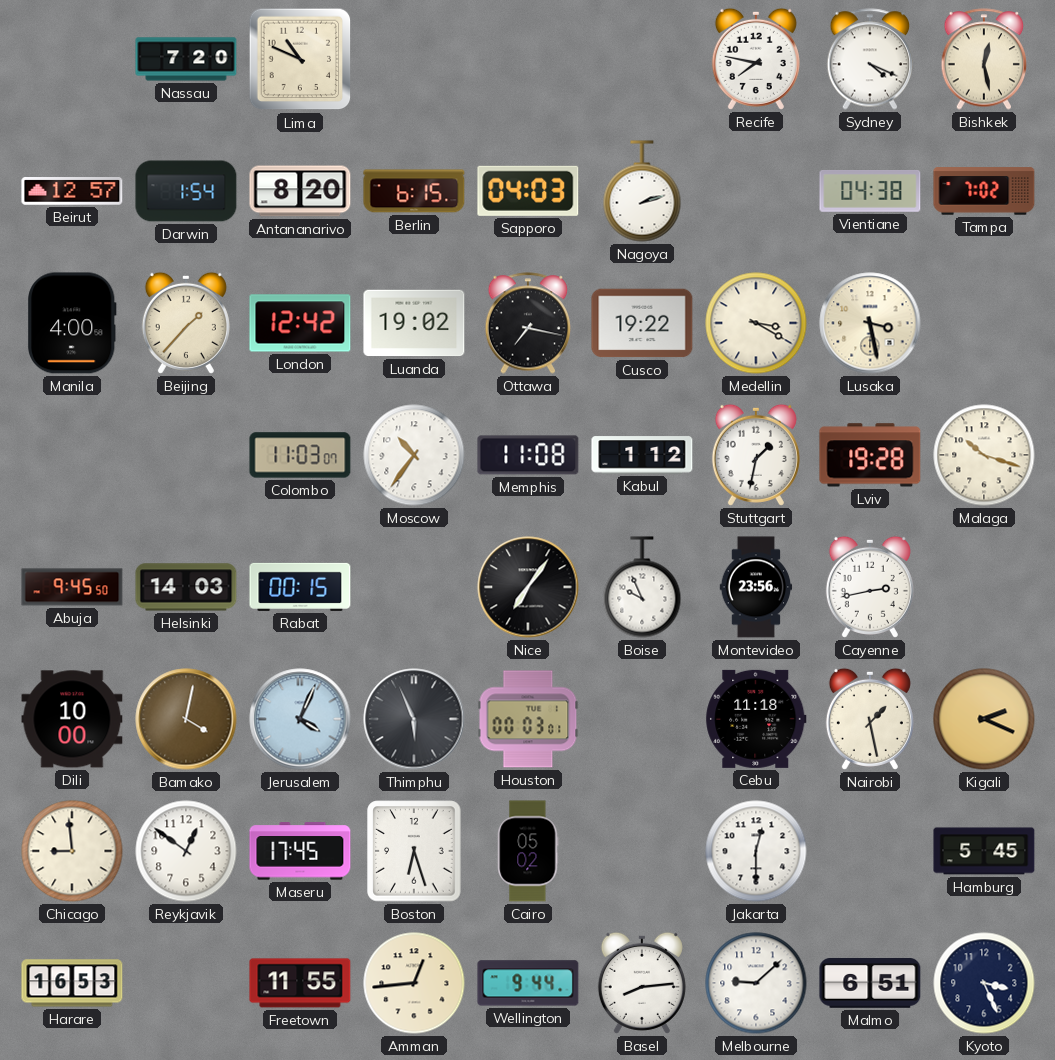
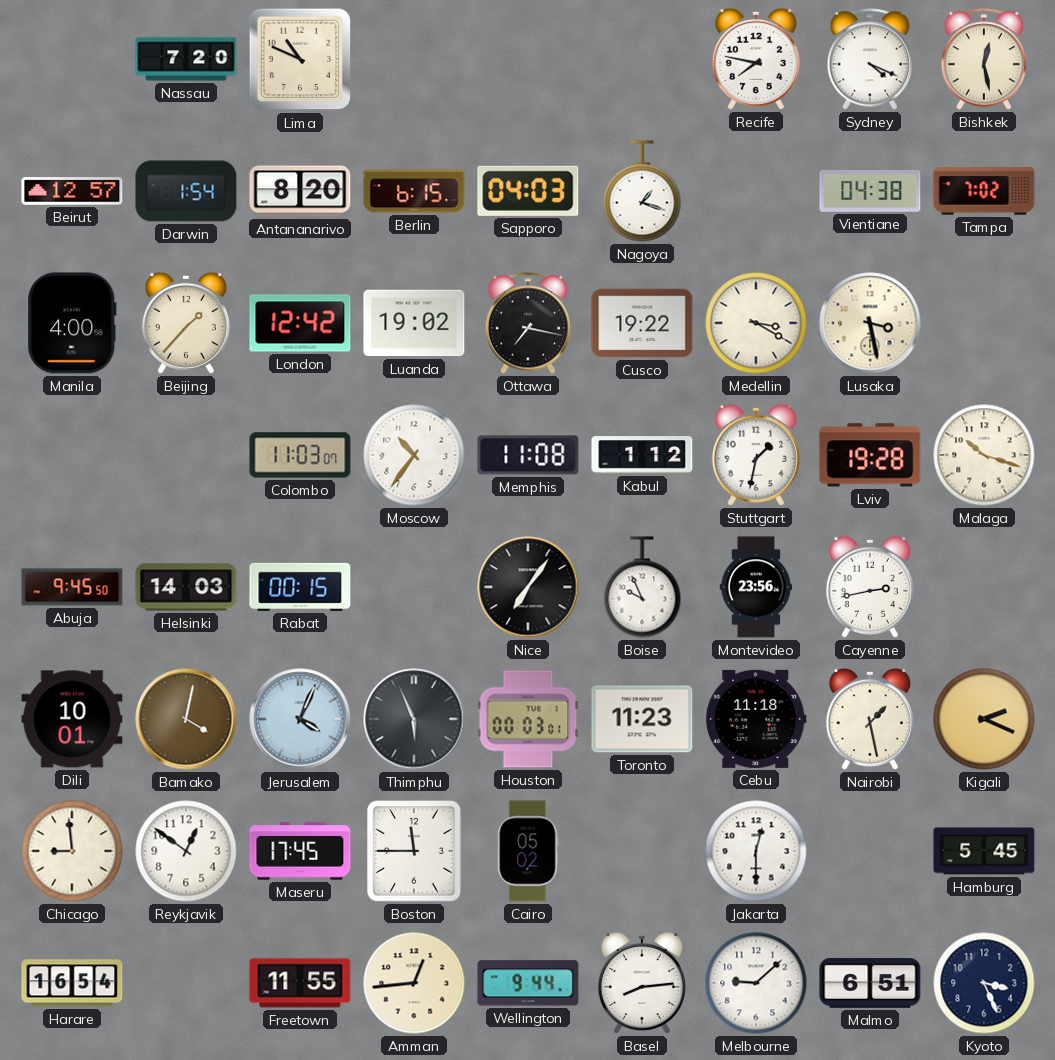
Nagoya: 2:12 -> 1:18 (642, 191)
Dili: 10:00 -> 10:01 (72, 719)
Toronto: none -> 11:23 (642, 719)
Boston: 6:27 -> 11:45 (414, 851)
Harare: 16:53 -> 16:54 (72, 983)
